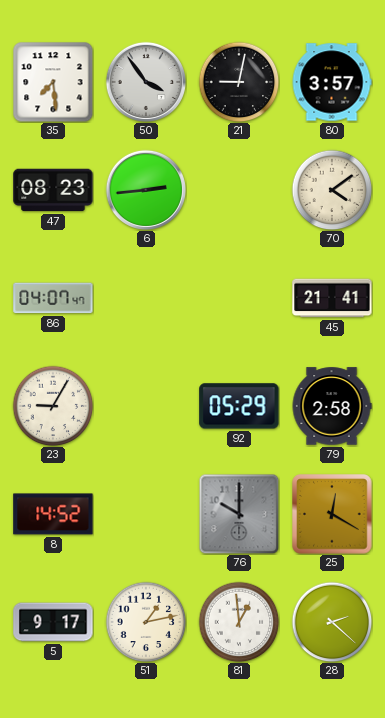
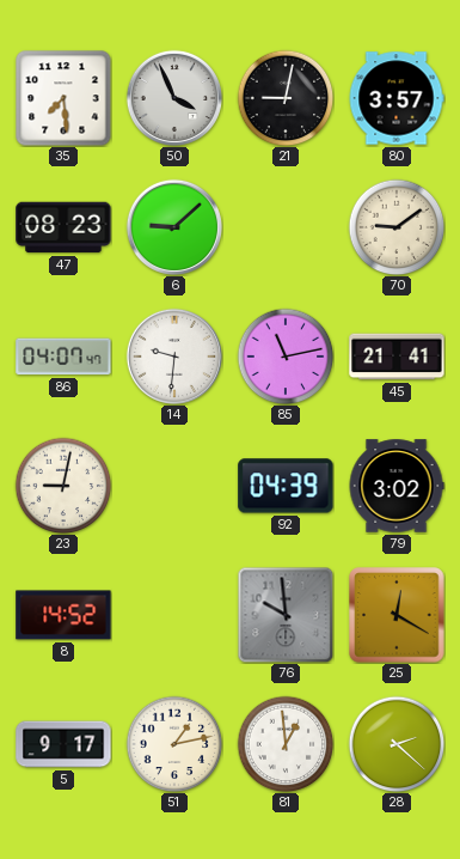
50: 3:54 -> 3:56 (174, 98)
6: 2:44 -> 9:08 (174, 227)
70: 4:09 -> 9:09 (397, 227)
14: none -> 9:31 (174, 357)
85: none -> 11:13 (286, 357)
23: 9:05 -> 9:02 (63, 486)
92: 05:29 -> 04:39 (286, 486)
79: 2:58 -> 3:02 (397, 486)
76: 10:00 -> 9:59 (286, 615)
